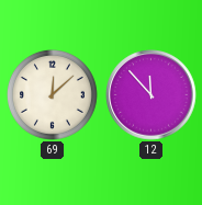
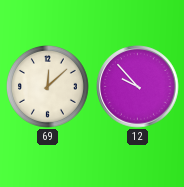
12: 11:53 -> 9:53 (138, 87)
